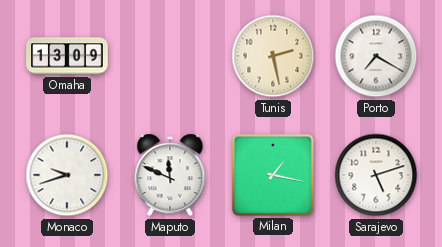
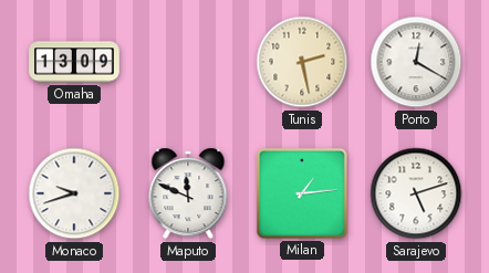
Porto: 7:20 -> 12:20 (416, 62)
Milan: 1:17 -> 1:14 (302, 193)
